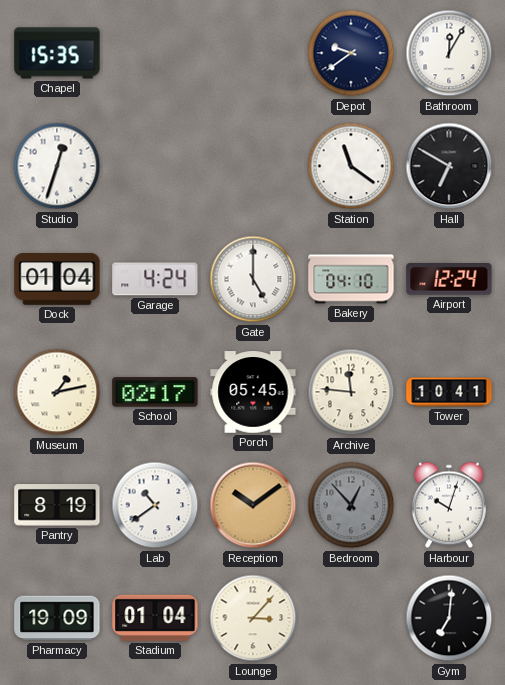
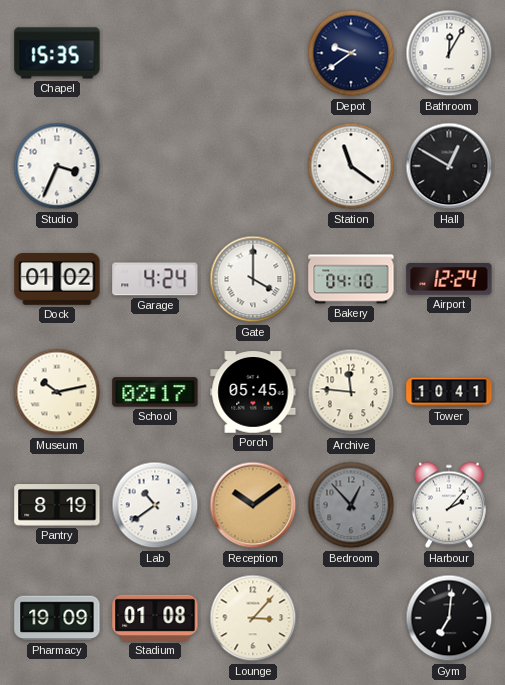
Studio: 12:33 -> 3:34 (57, 166)
Hall: 6:50 -> 12:50 (449, 166)
Dock: 01:04 -> 01:02 (57, 280)
Gate: 5:00 -> 4:00 (253, 279)
Museum: 1:13 -> 10:13 (57, 392)
Harbour: 10:03 -> 2:07 (449, 505)
Stadium: 01:04 -> 01:08 (155, 618)
